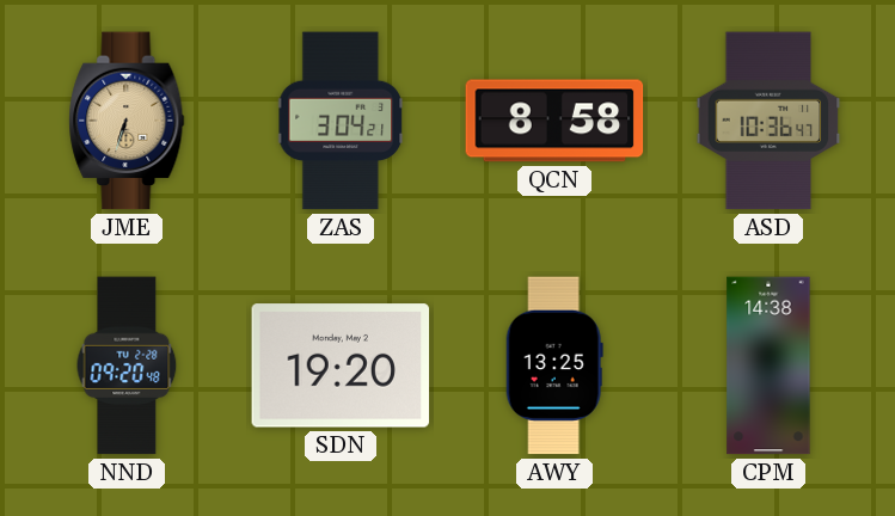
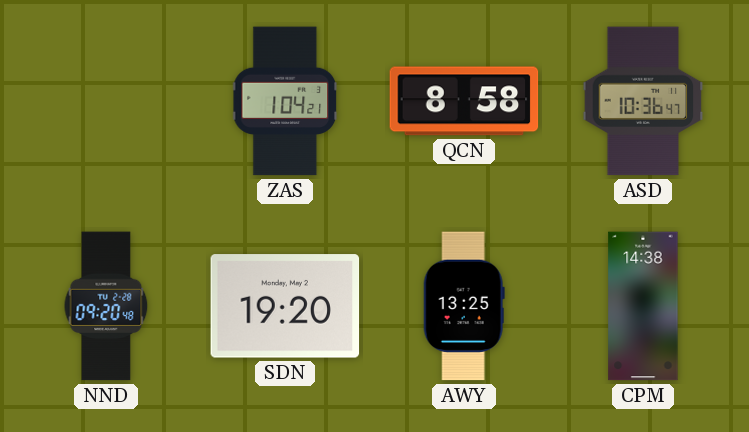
JME: 6:33 -> none (127, 121)
ZAS: 3:04 -> 1:04 (286, 101)
